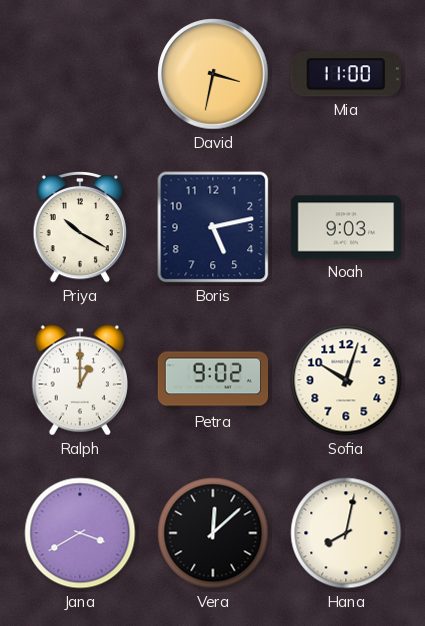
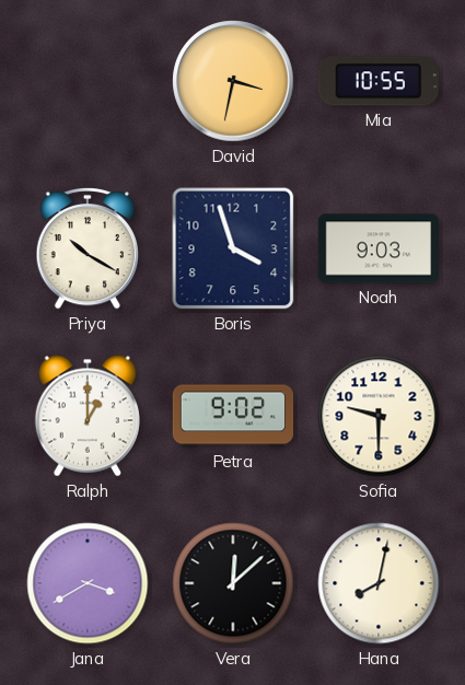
Mia: 11:00 -> 10:55 (379, 81)
Boris: 5:13 -> 3:57 (233, 248)
Sofia: 10:03 -> 9:30 (379, 416)
